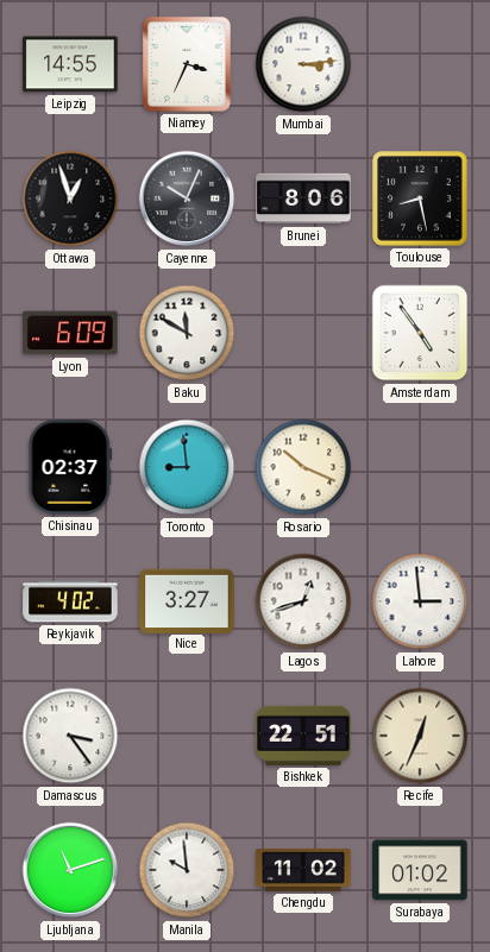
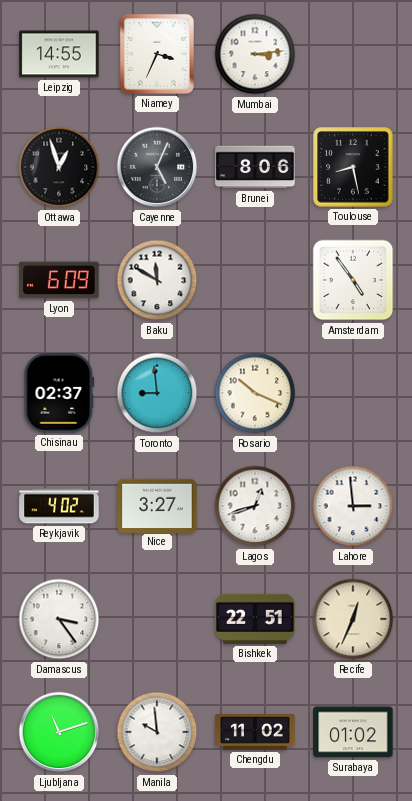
Cayenne: 10:04 -> 5:04 (157, 167)
